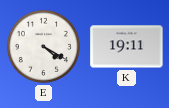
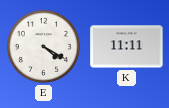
K: 19:11 -> 11:11 (127, 47)
